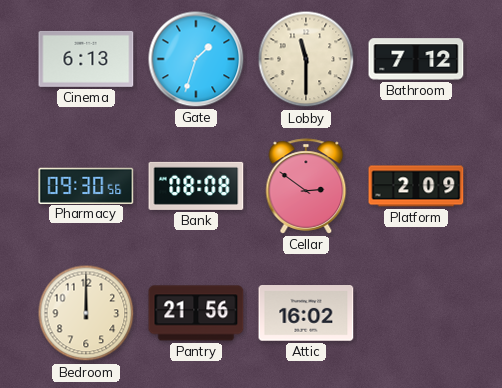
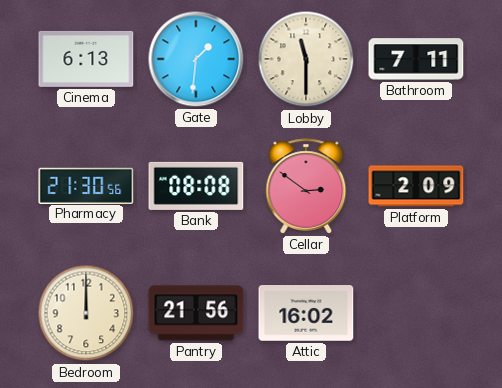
Gate: 1:33 -> 1:31 (196, 59)
Bathroom: 7:12 -> 7:11 (416, 59)
Pharmacy: 09:30 -> 21:30 (86, 185)
